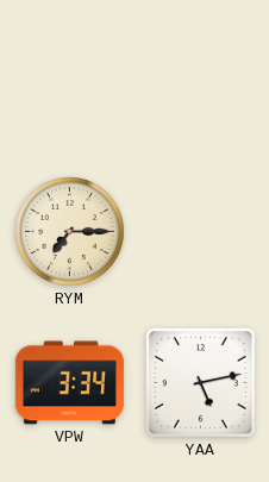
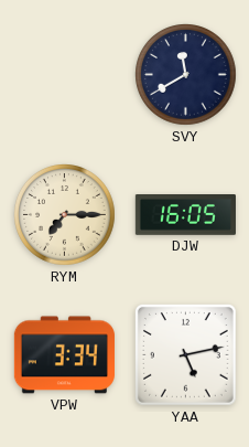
SVY: none -> 11:40 (186, 75)
DJW: none -> 16:05 (185, 215)
